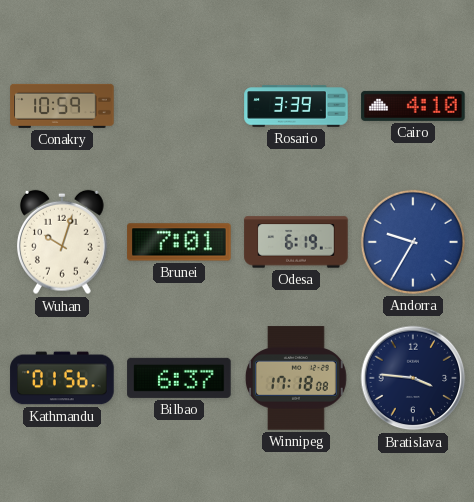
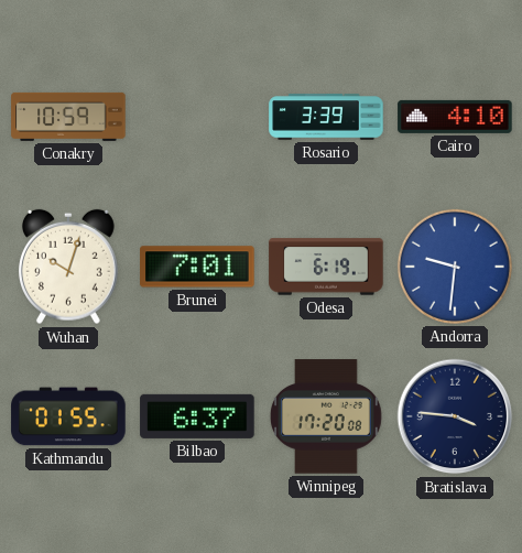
Andorra: 9:35 -> 9:31 (455, 267)
Kathmandu: 01:56 -> 01:55 (68, 416)
Winnipeg: 17:18 -> 17:20 (326, 416)
